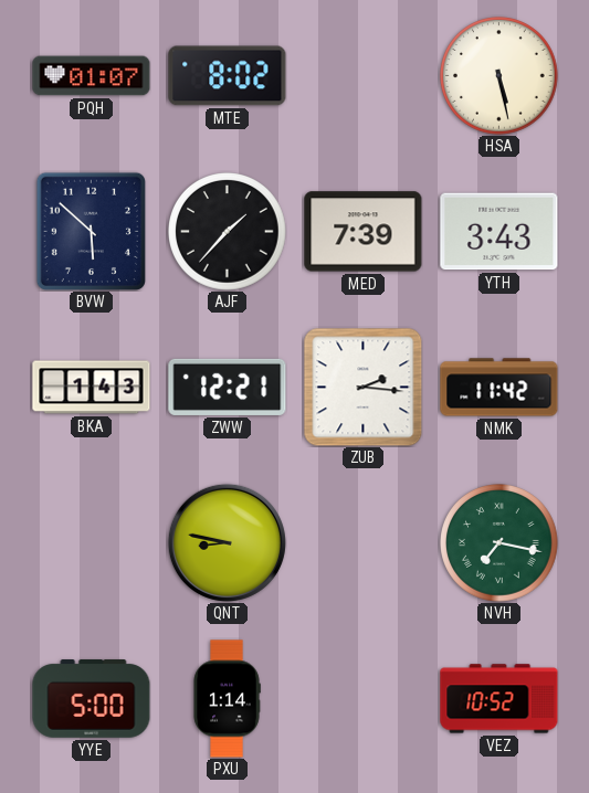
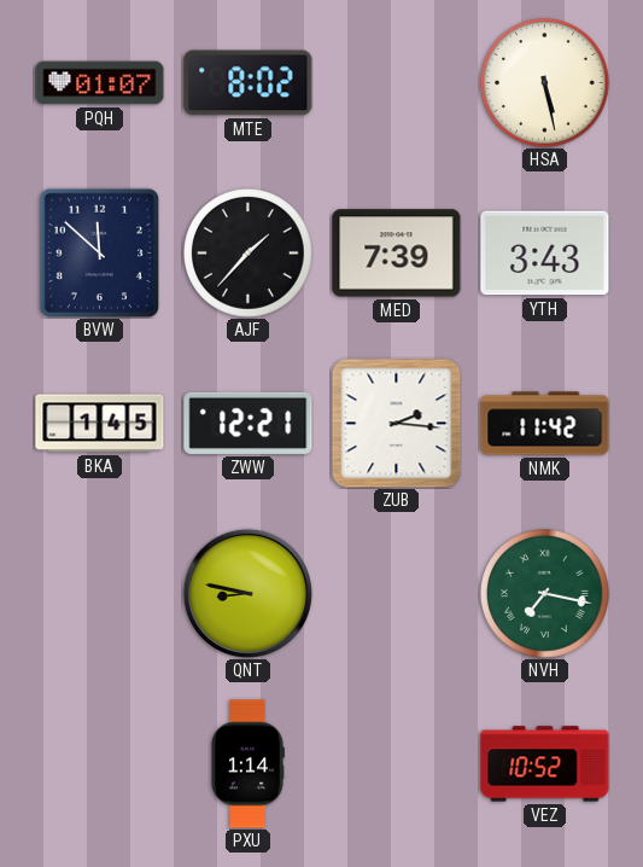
BVW: 5:52 -> 11:52 (99, 252)
BKA: 1:43 -> 1:45 (100, 424)
YYE: 5:00 -> none (92, 699)
